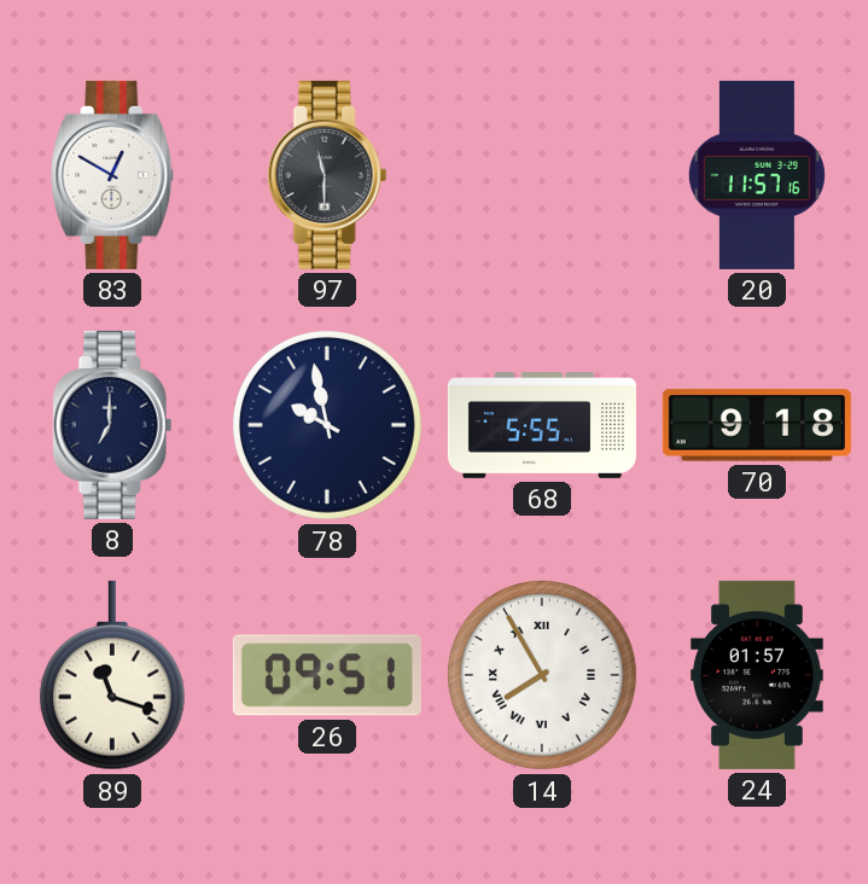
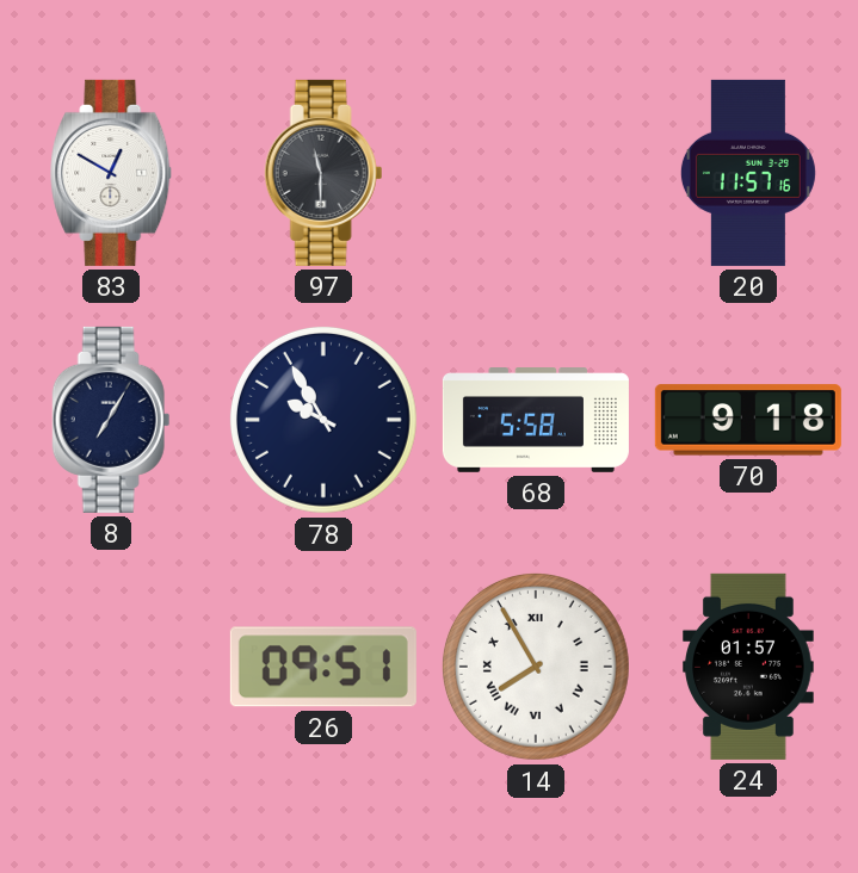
8: 7:00 -> 7:05 (111, 420)
78: 9:58 -> 9:55 (323, 420)
68: 5:55 -> 5:58 (536, 421)
89: 11:18 -> none (112, 675)
